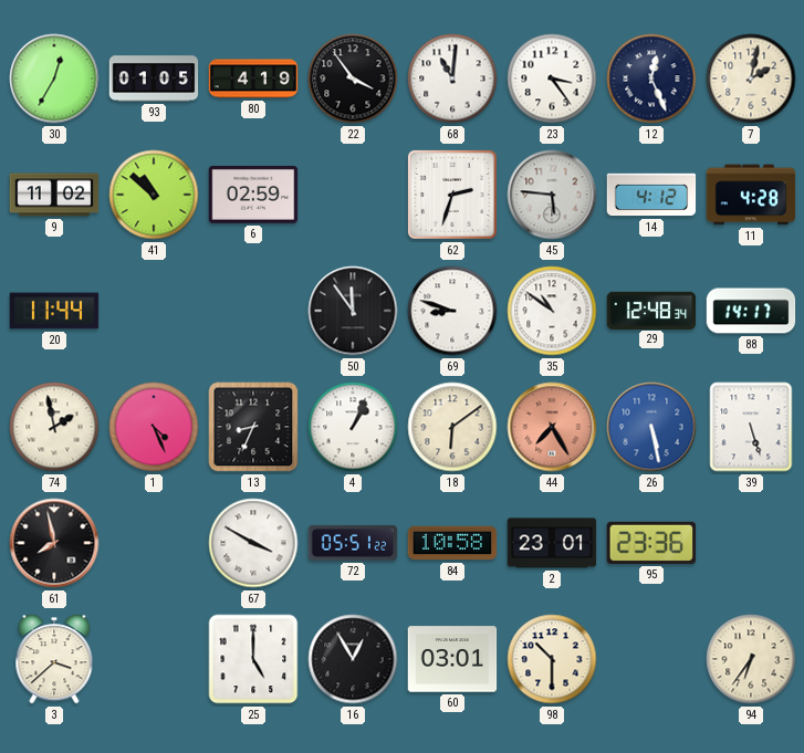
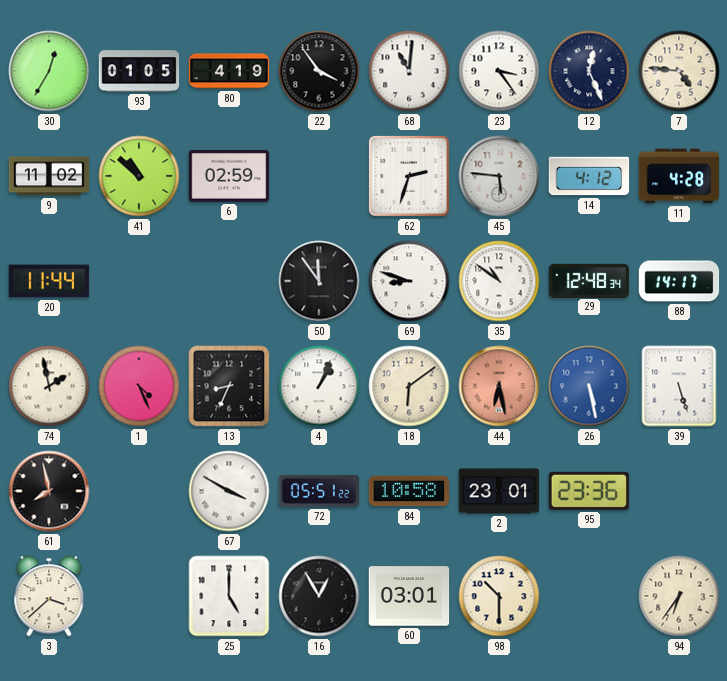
7: 2:02 -> 4:46 (679, 71)
44: 7:25 -> 6:28 (499, 386)
